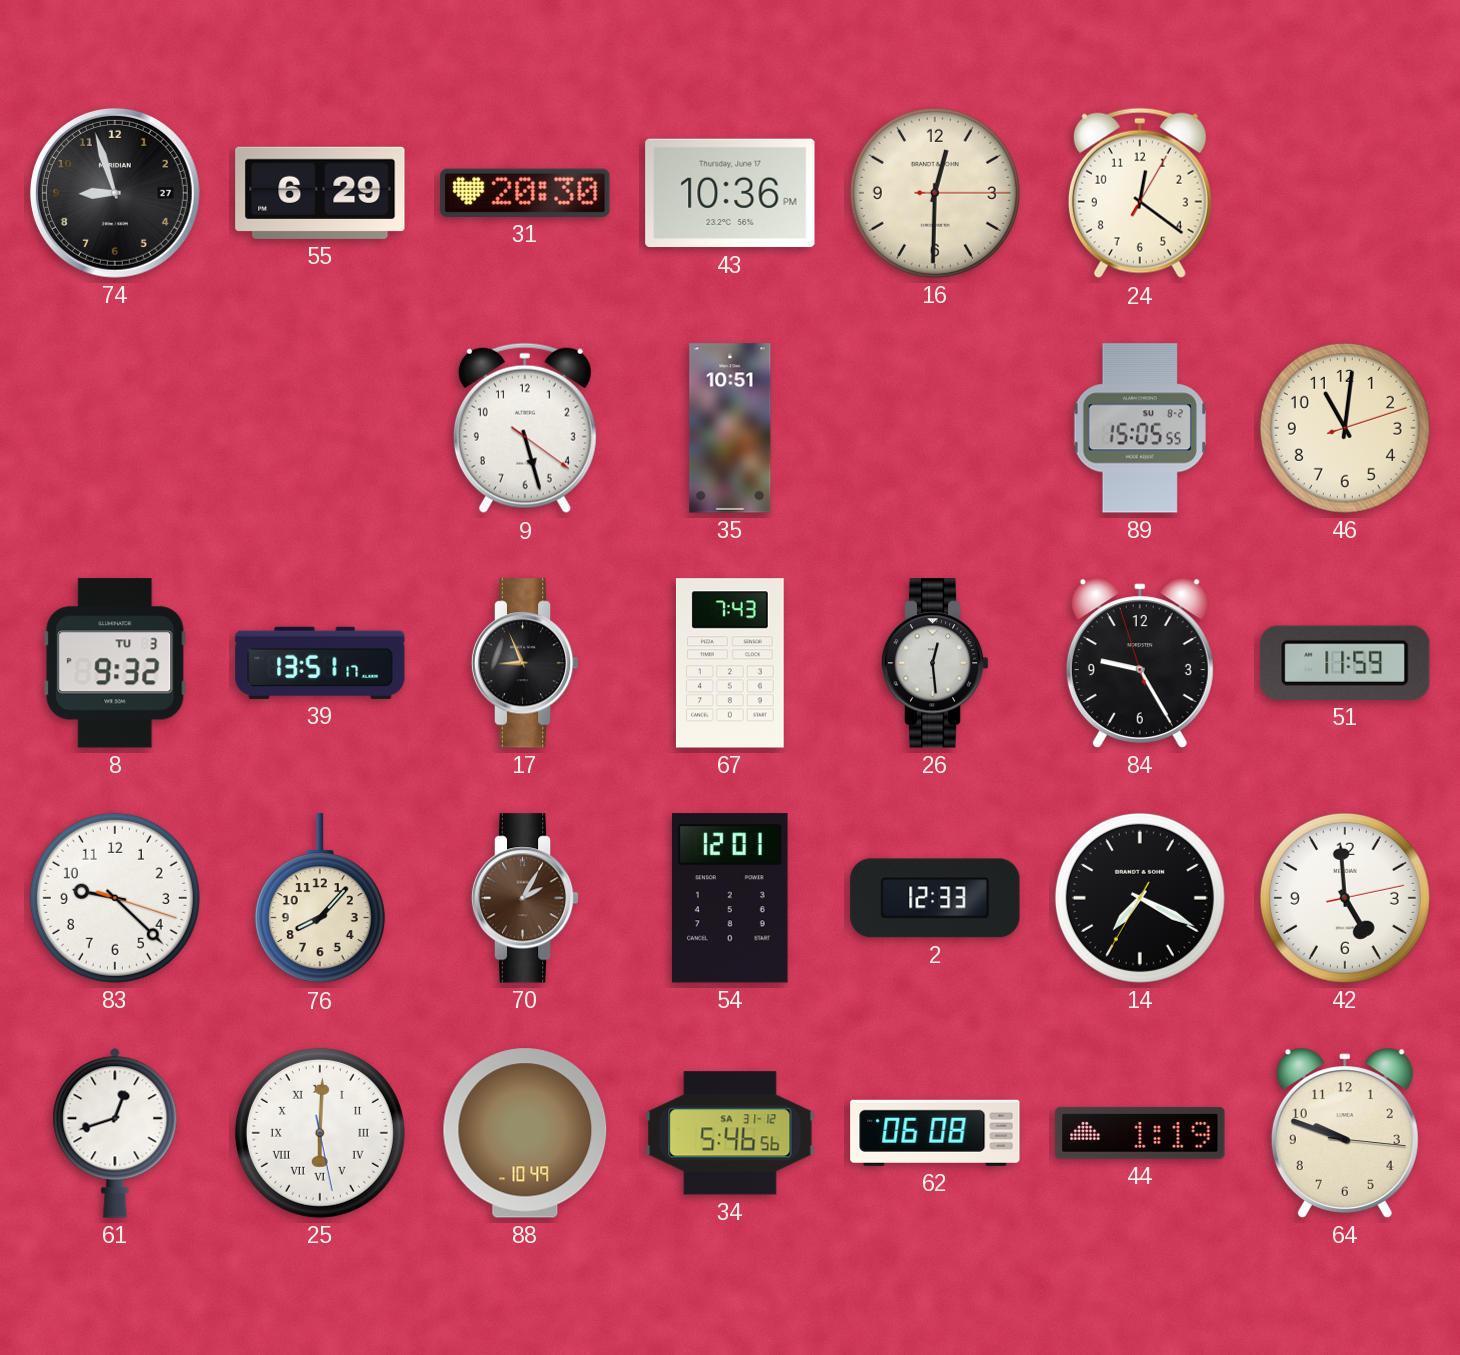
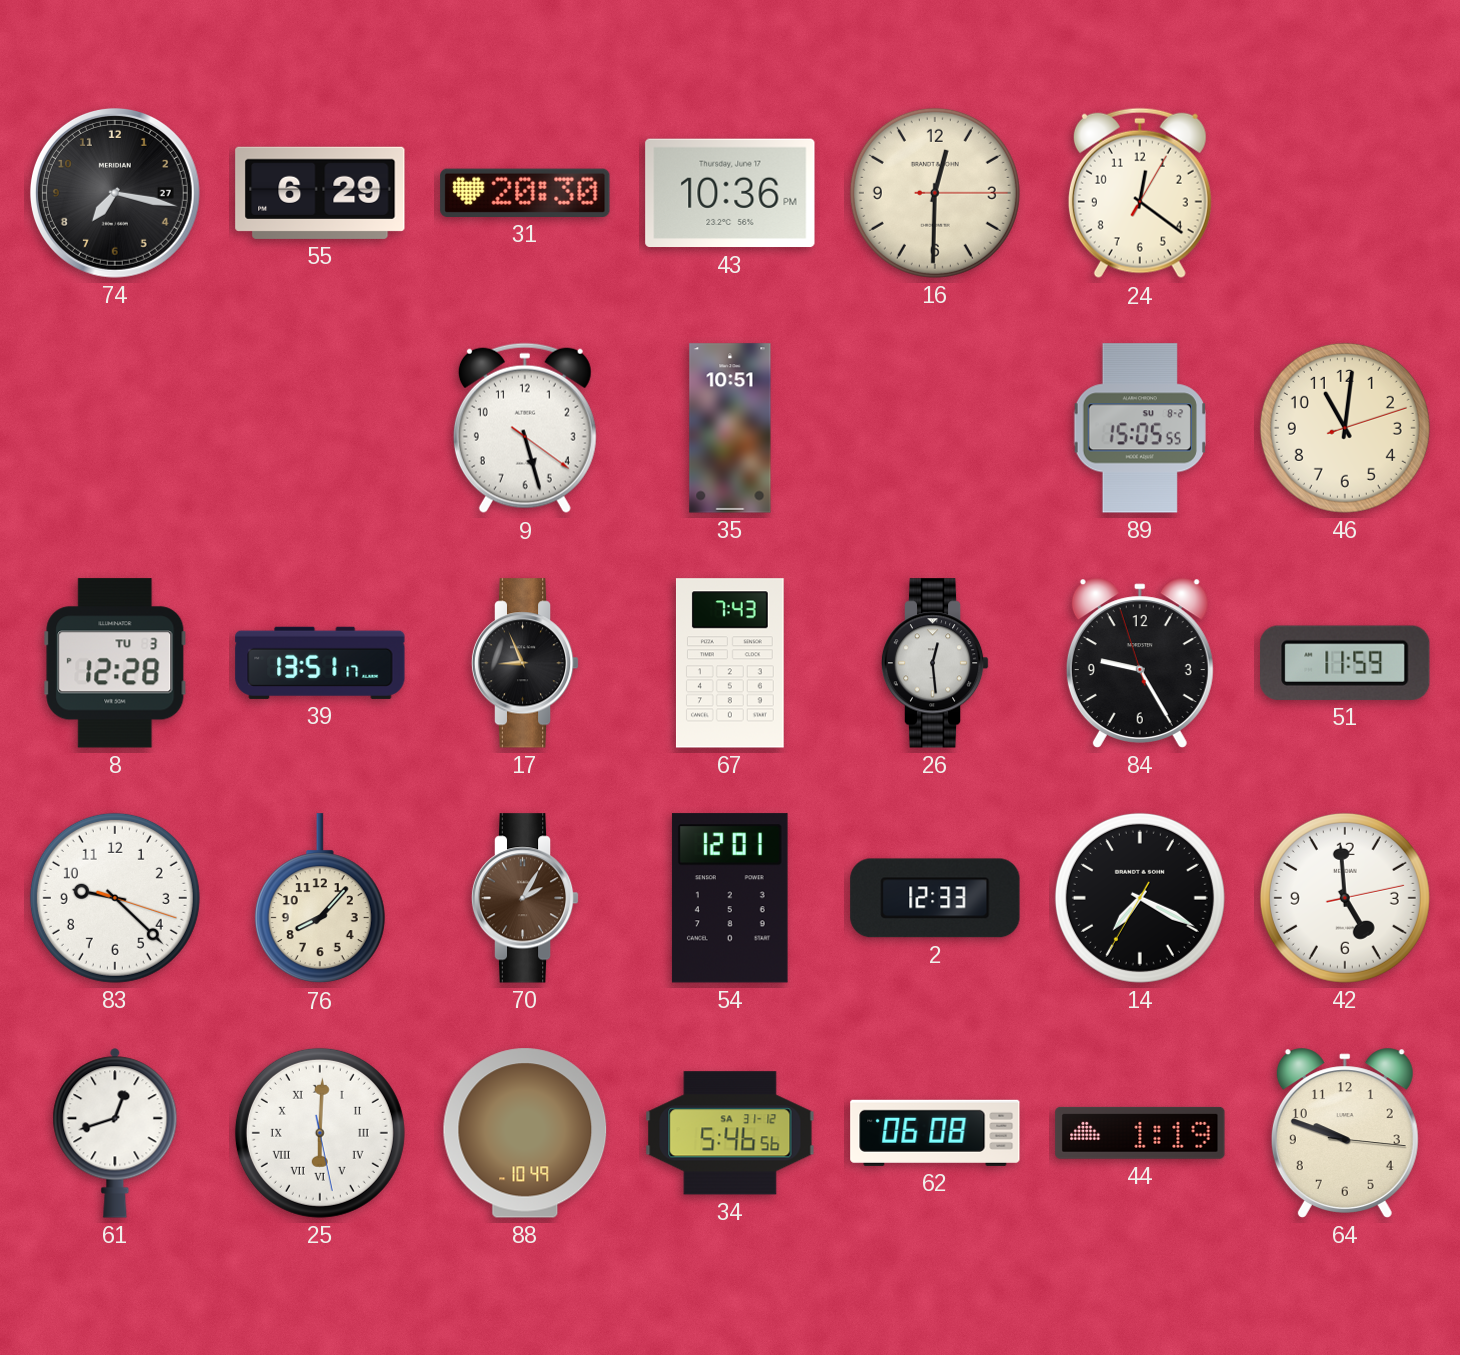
74: 8:57 -> 7:17 (115, 193)
8: 9:32 -> 12:28 (115, 663)
